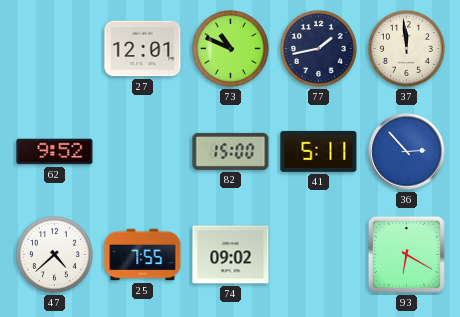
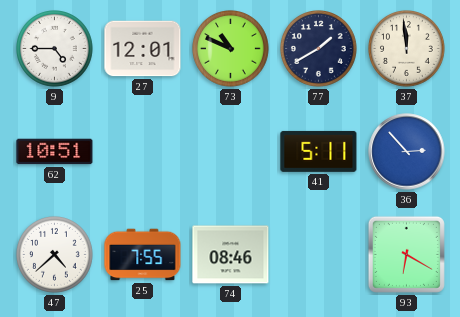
9: none -> 4:45 (55, 49)
77: 1:43 -> 1:40 (319, 49)
62: 9:52 -> 10:51 (55, 152)
82: 15:00 -> none (231, 151)
74: 09:02 -> 08:46 (231, 255)
